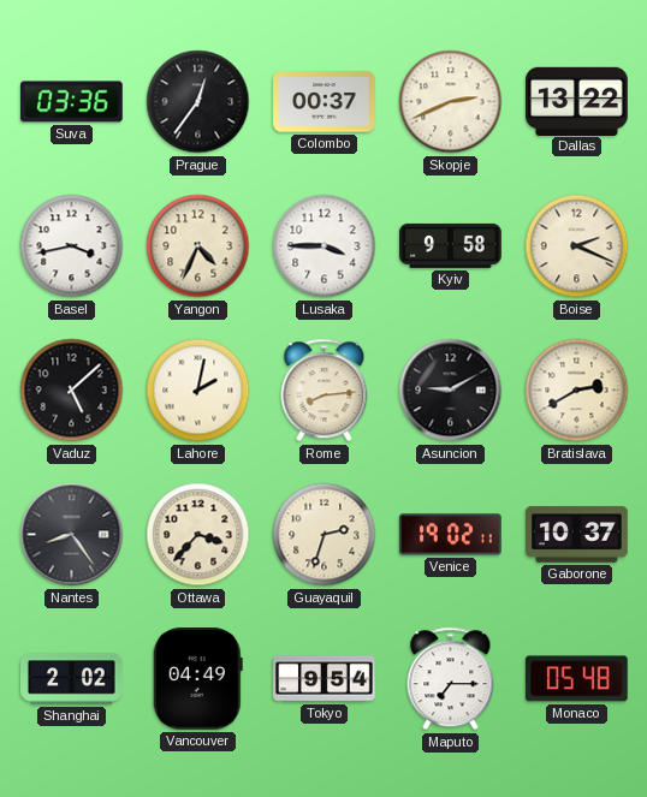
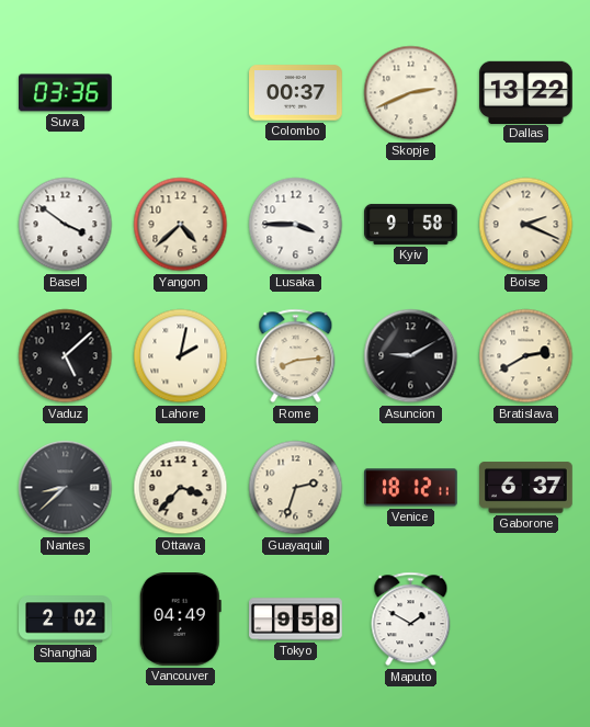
Prague: 12:36 -> none (198, 102)
Basel: 3:43 -> 3:51 (66, 225)
Yangon: 4:34 -> 4:38 (181, 225)
Nantes: 8:24 -> 8:38 (66, 488)
Venice: 19:02 -> 18:12 (411, 488)
Gaborone: 10:37 -> 6:37 (526, 488)
Tokyo: 9:54 -> 9:58 (296, 620)
Maputo: 7:15 -> 1:50 (411, 620)
Monaco: 05:48 -> none (576, 679)
